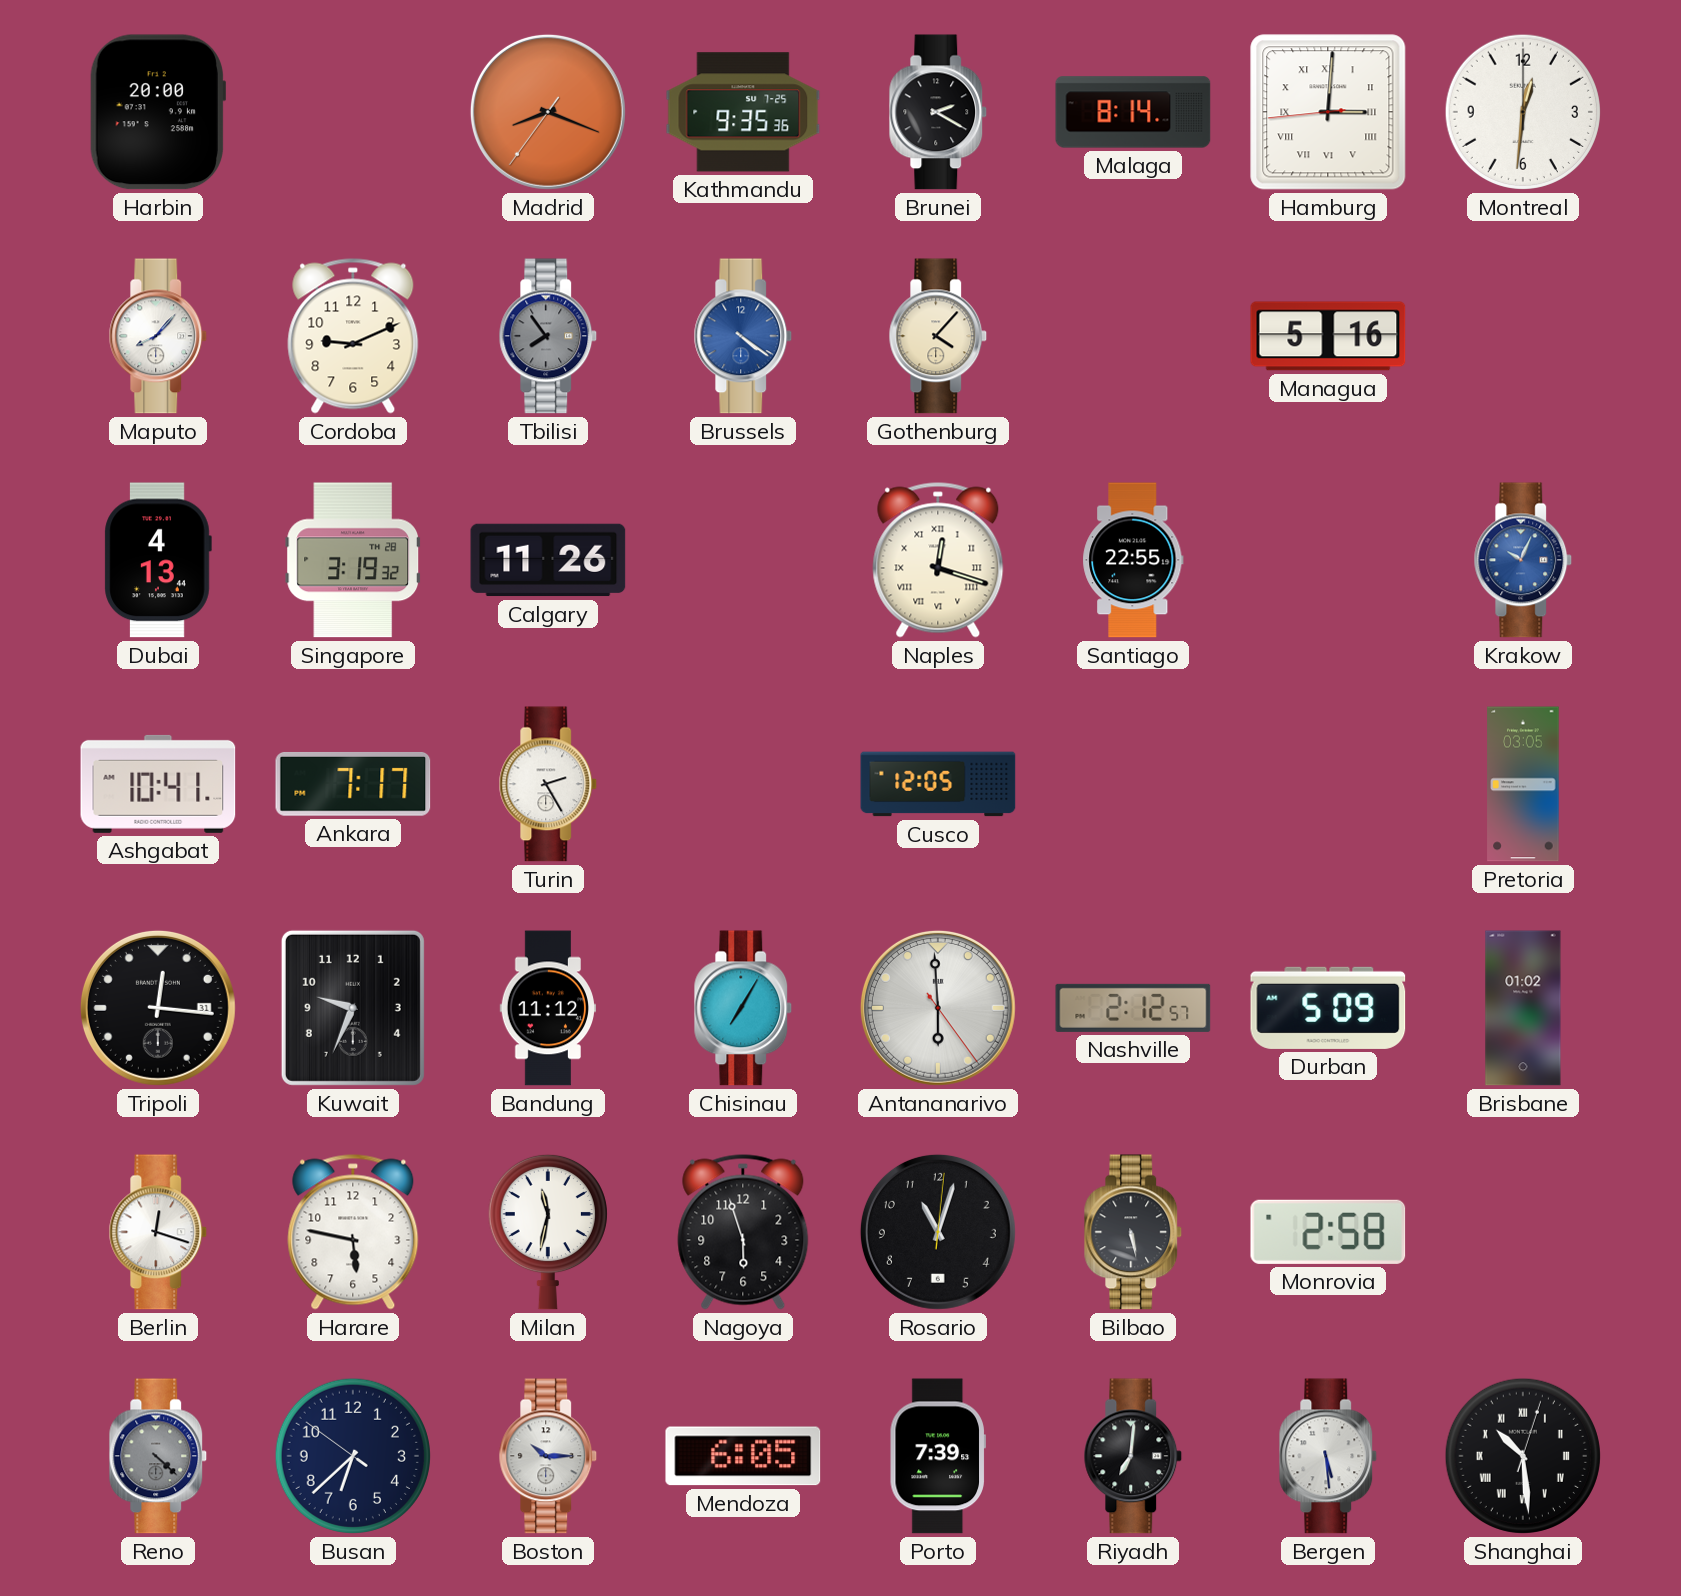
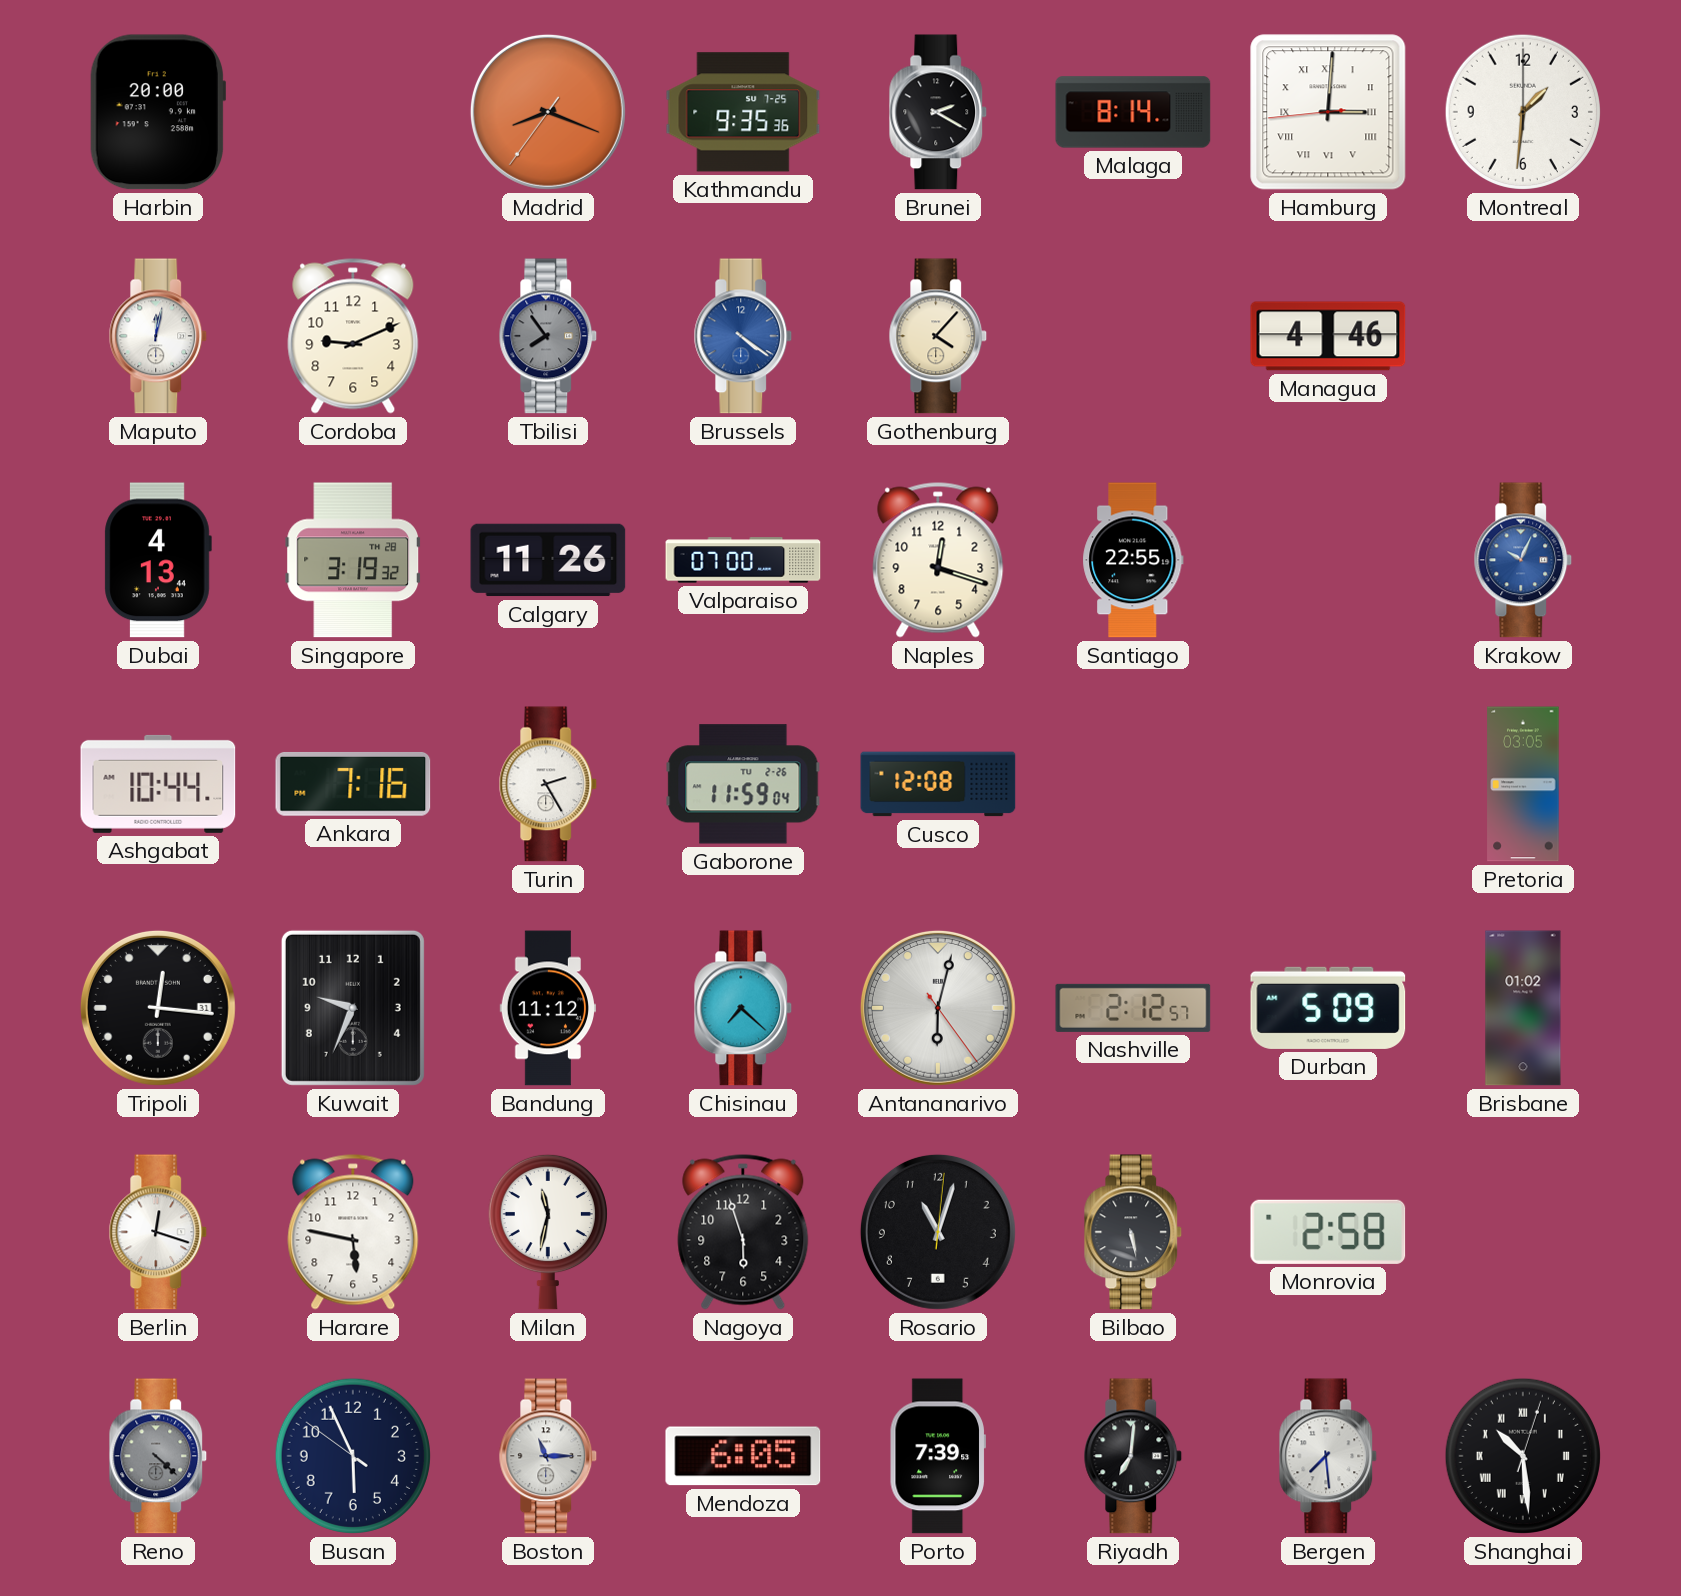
Montreal: 12:31 -> 1:31 (1523, 112)
Maputo: 8:07 -> 12:02 (158, 336)
Managua: 5:16 -> 4:46 (1328, 336)
Valparaiso: none -> 07:00 (743, 560)
Naples numerals: Roman -> Arabic (938, 560)
Ashgabat: 10:41 -> 10:44 (158, 784)
Ankara: 7:17 -> 7:16 (353, 784)
Gaborone: none -> 11:59 (743, 784)
Cusco: 12:05 -> 12:08 (938, 784)
Chisinau: 7:05 -> 7:22 (743, 1008)
Antananarivo: 5:59 -> 6:02 (938, 1008)
Busan: 6:37 -> 5:55 (353, 1456)
Boston: 10:15 -> 11:15 (548, 1456)
Bergen: 5:29 -> 7:29 (1328, 1456)
